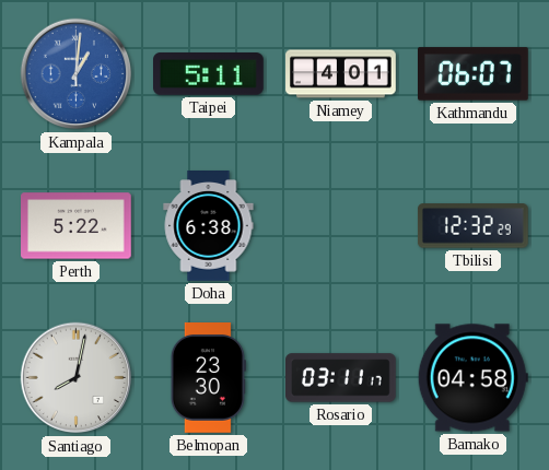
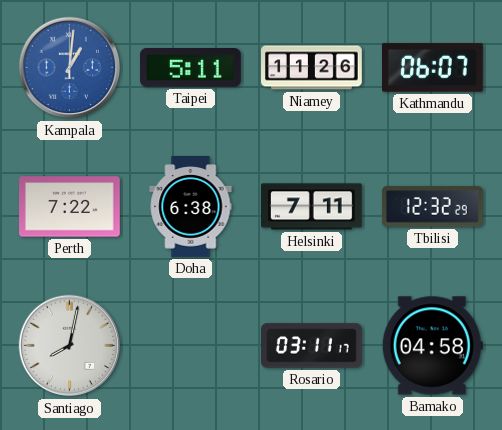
Niamey: 4:01 -> 11:26 (312, 68)
Perth: 5:22 -> 7:22 (70, 207)
Helsinki: none -> 7:11 (312, 207)
Belmopan: 23:30 -> none (208, 378)
